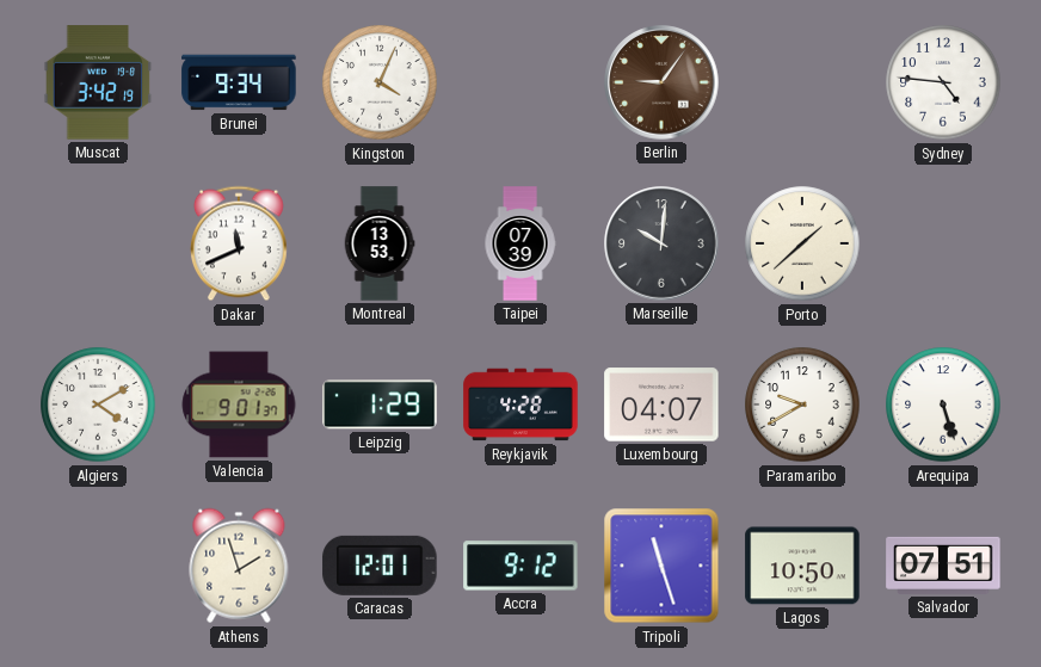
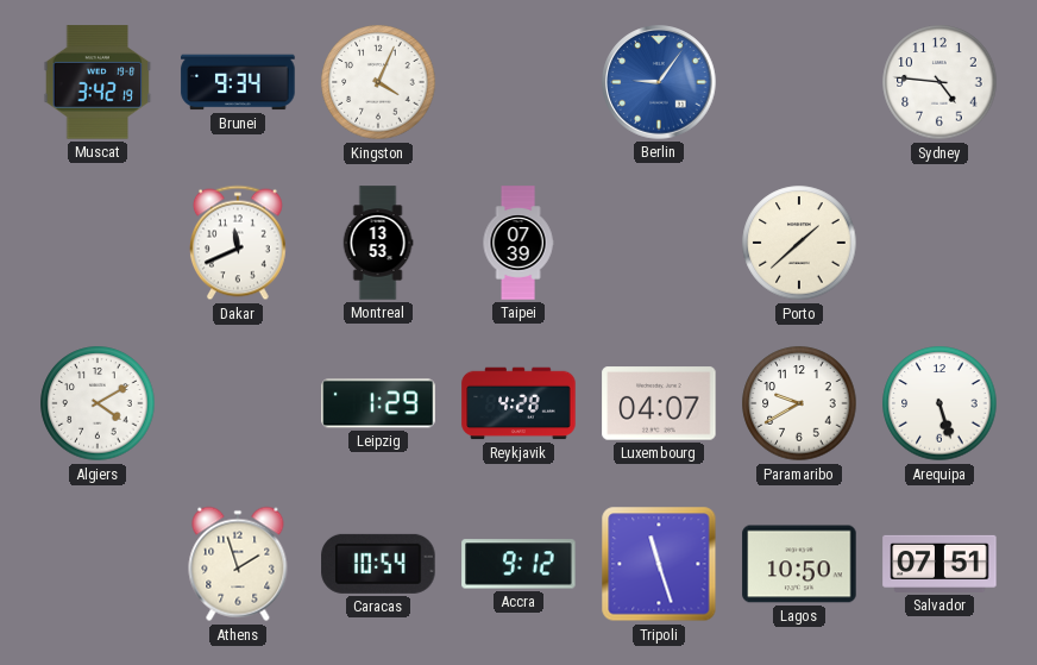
Berlin dial: brown -> blue (659, 82)
Marseille: 10:01 -> none (661, 243)
Valencia: 9:01 -> none (239, 404)
Caracas: 12:01 -> 10:54 (378, 564)
